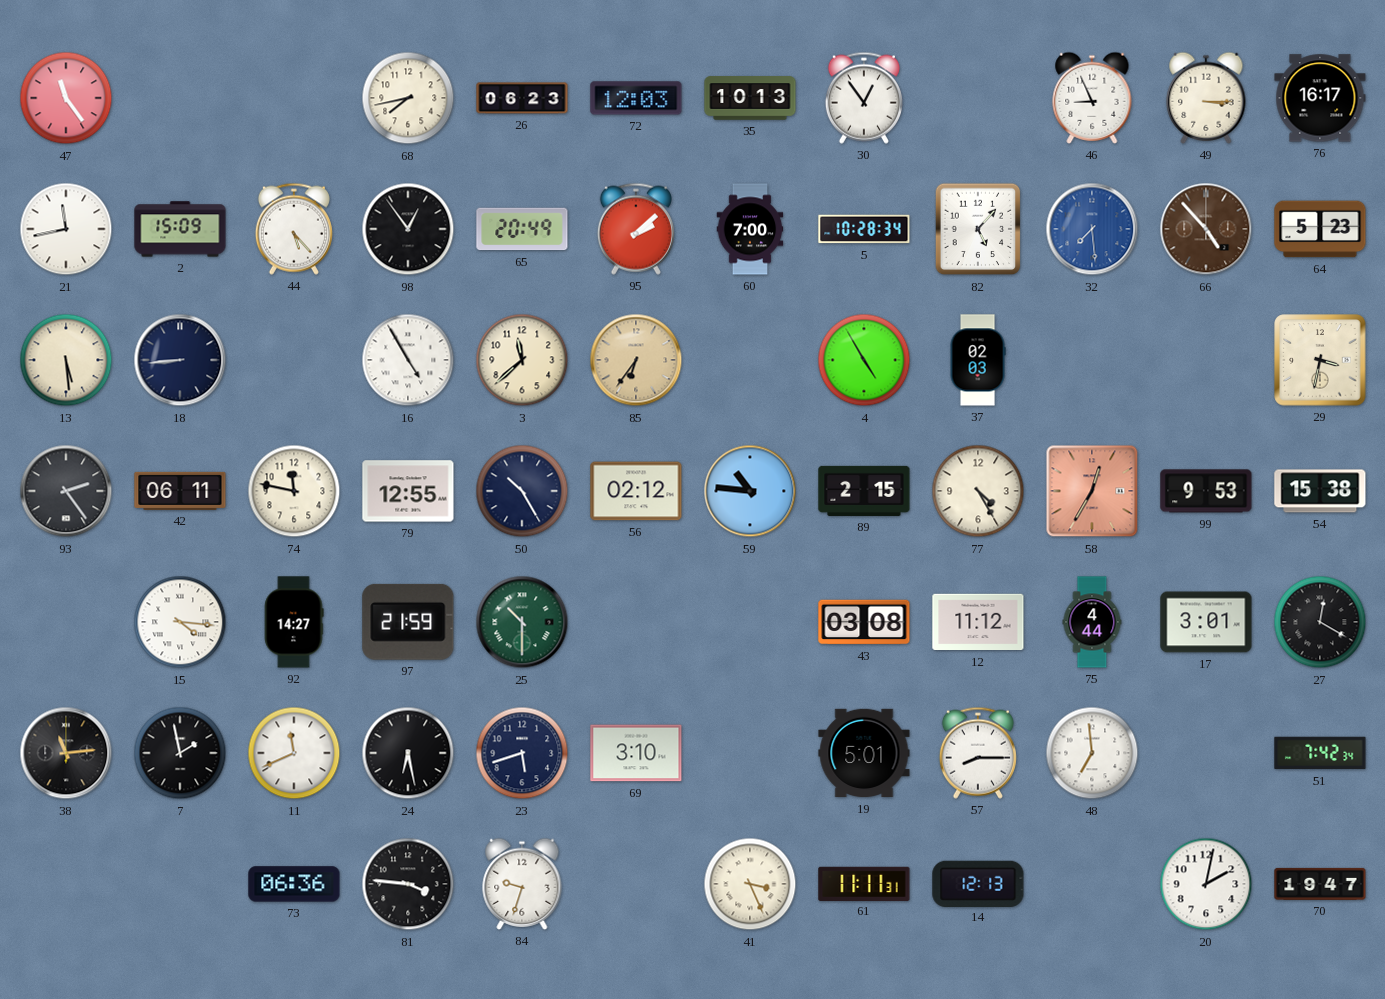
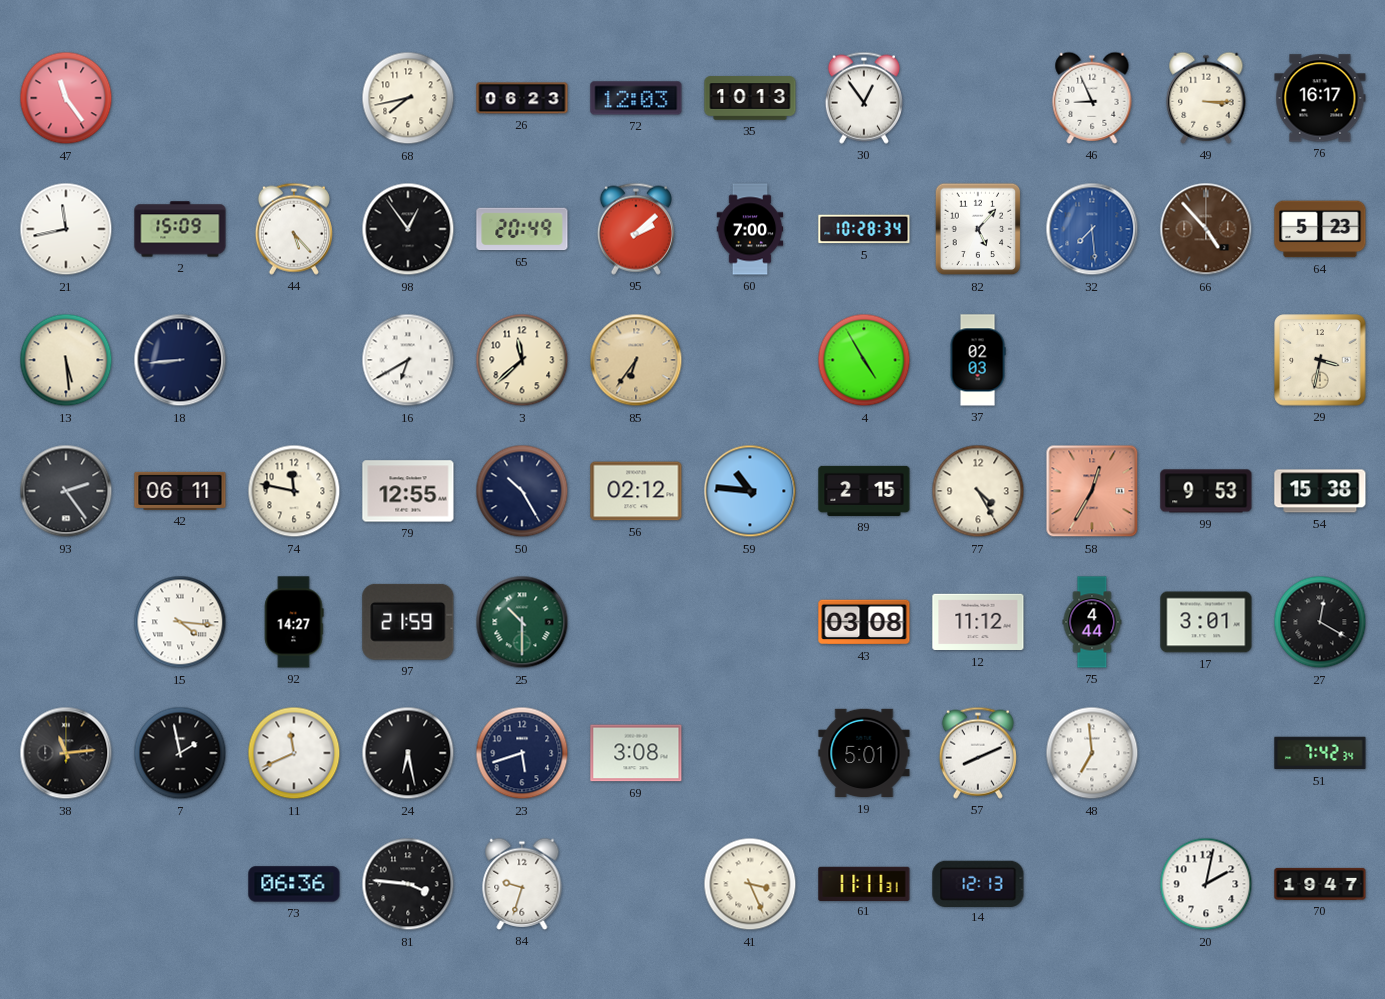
16: 4:55 -> 6:40 (408, 360)
69: 3:10 -> 3:08 (636, 753)
57: 8:15 -> 8:11 (978, 753)
